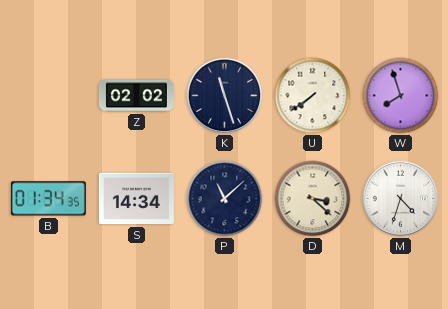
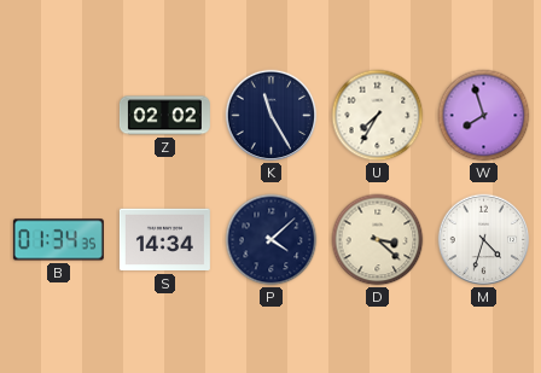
K: 11:27 -> 11:25 (272, 116)
U: 7:39 -> 7:35 (378, 116)
P: 11:08 -> 4:08 (272, 240)
